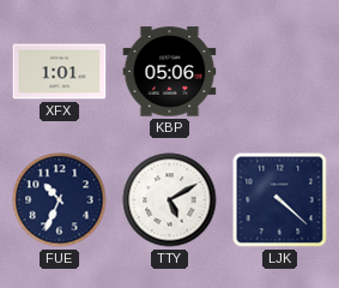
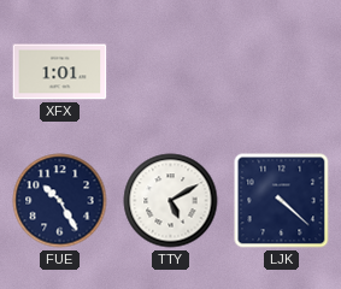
KBP: 05:06 -> none (170, 72)
FUE: 10:34 -> 10:25 (60, 201)
